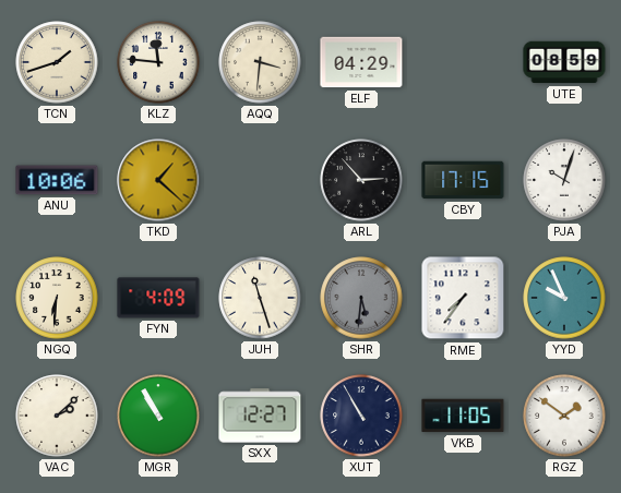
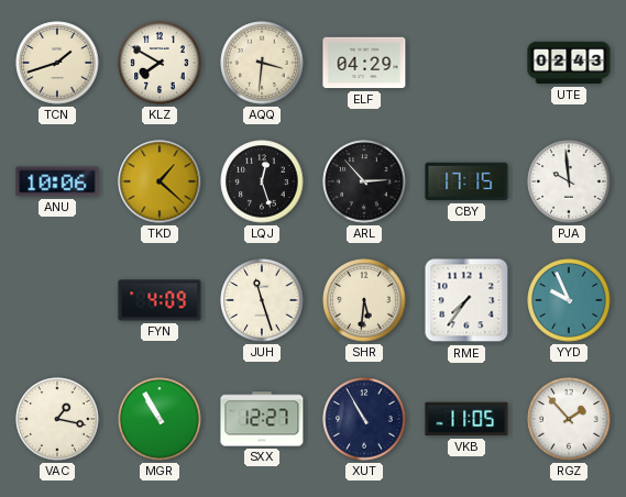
KLZ: 11:46 -> 7:50 (160, 63)
UTE: 08:59 -> 02:43 (569, 63)
LQJ: none -> 12:27 (262, 181)
PJA: 10:03 -> 9:59 (569, 181)
NGQ: 6:31 -> none (57, 298)
SHR dial: grey -> cream (364, 300)
VAC: 2:08 -> 1:17 (57, 419)
RGZ: 1:51 -> 1:53 (569, 419)
